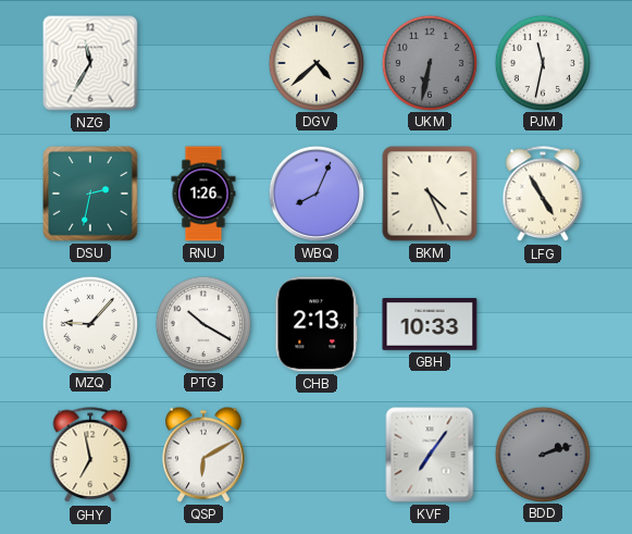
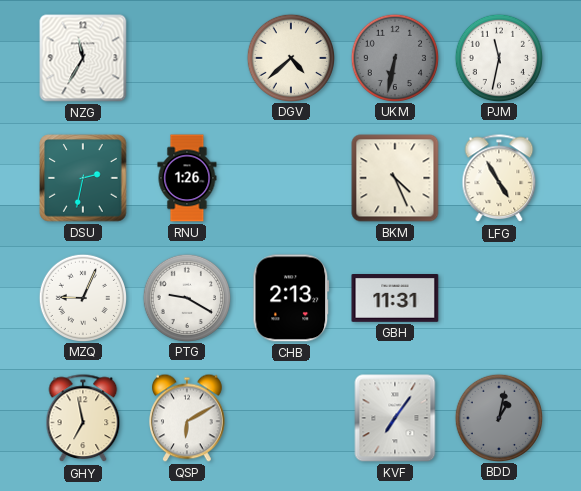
WBQ: 8:04 -> none (317, 194)
MZQ: 9:07 -> 9:04 (82, 297)
PTG: 10:20 -> 9:20 (186, 297)
GBH: 10:33 -> 11:31 (395, 299)
BDD: 2:12 -> 1:02 (498, 417)
